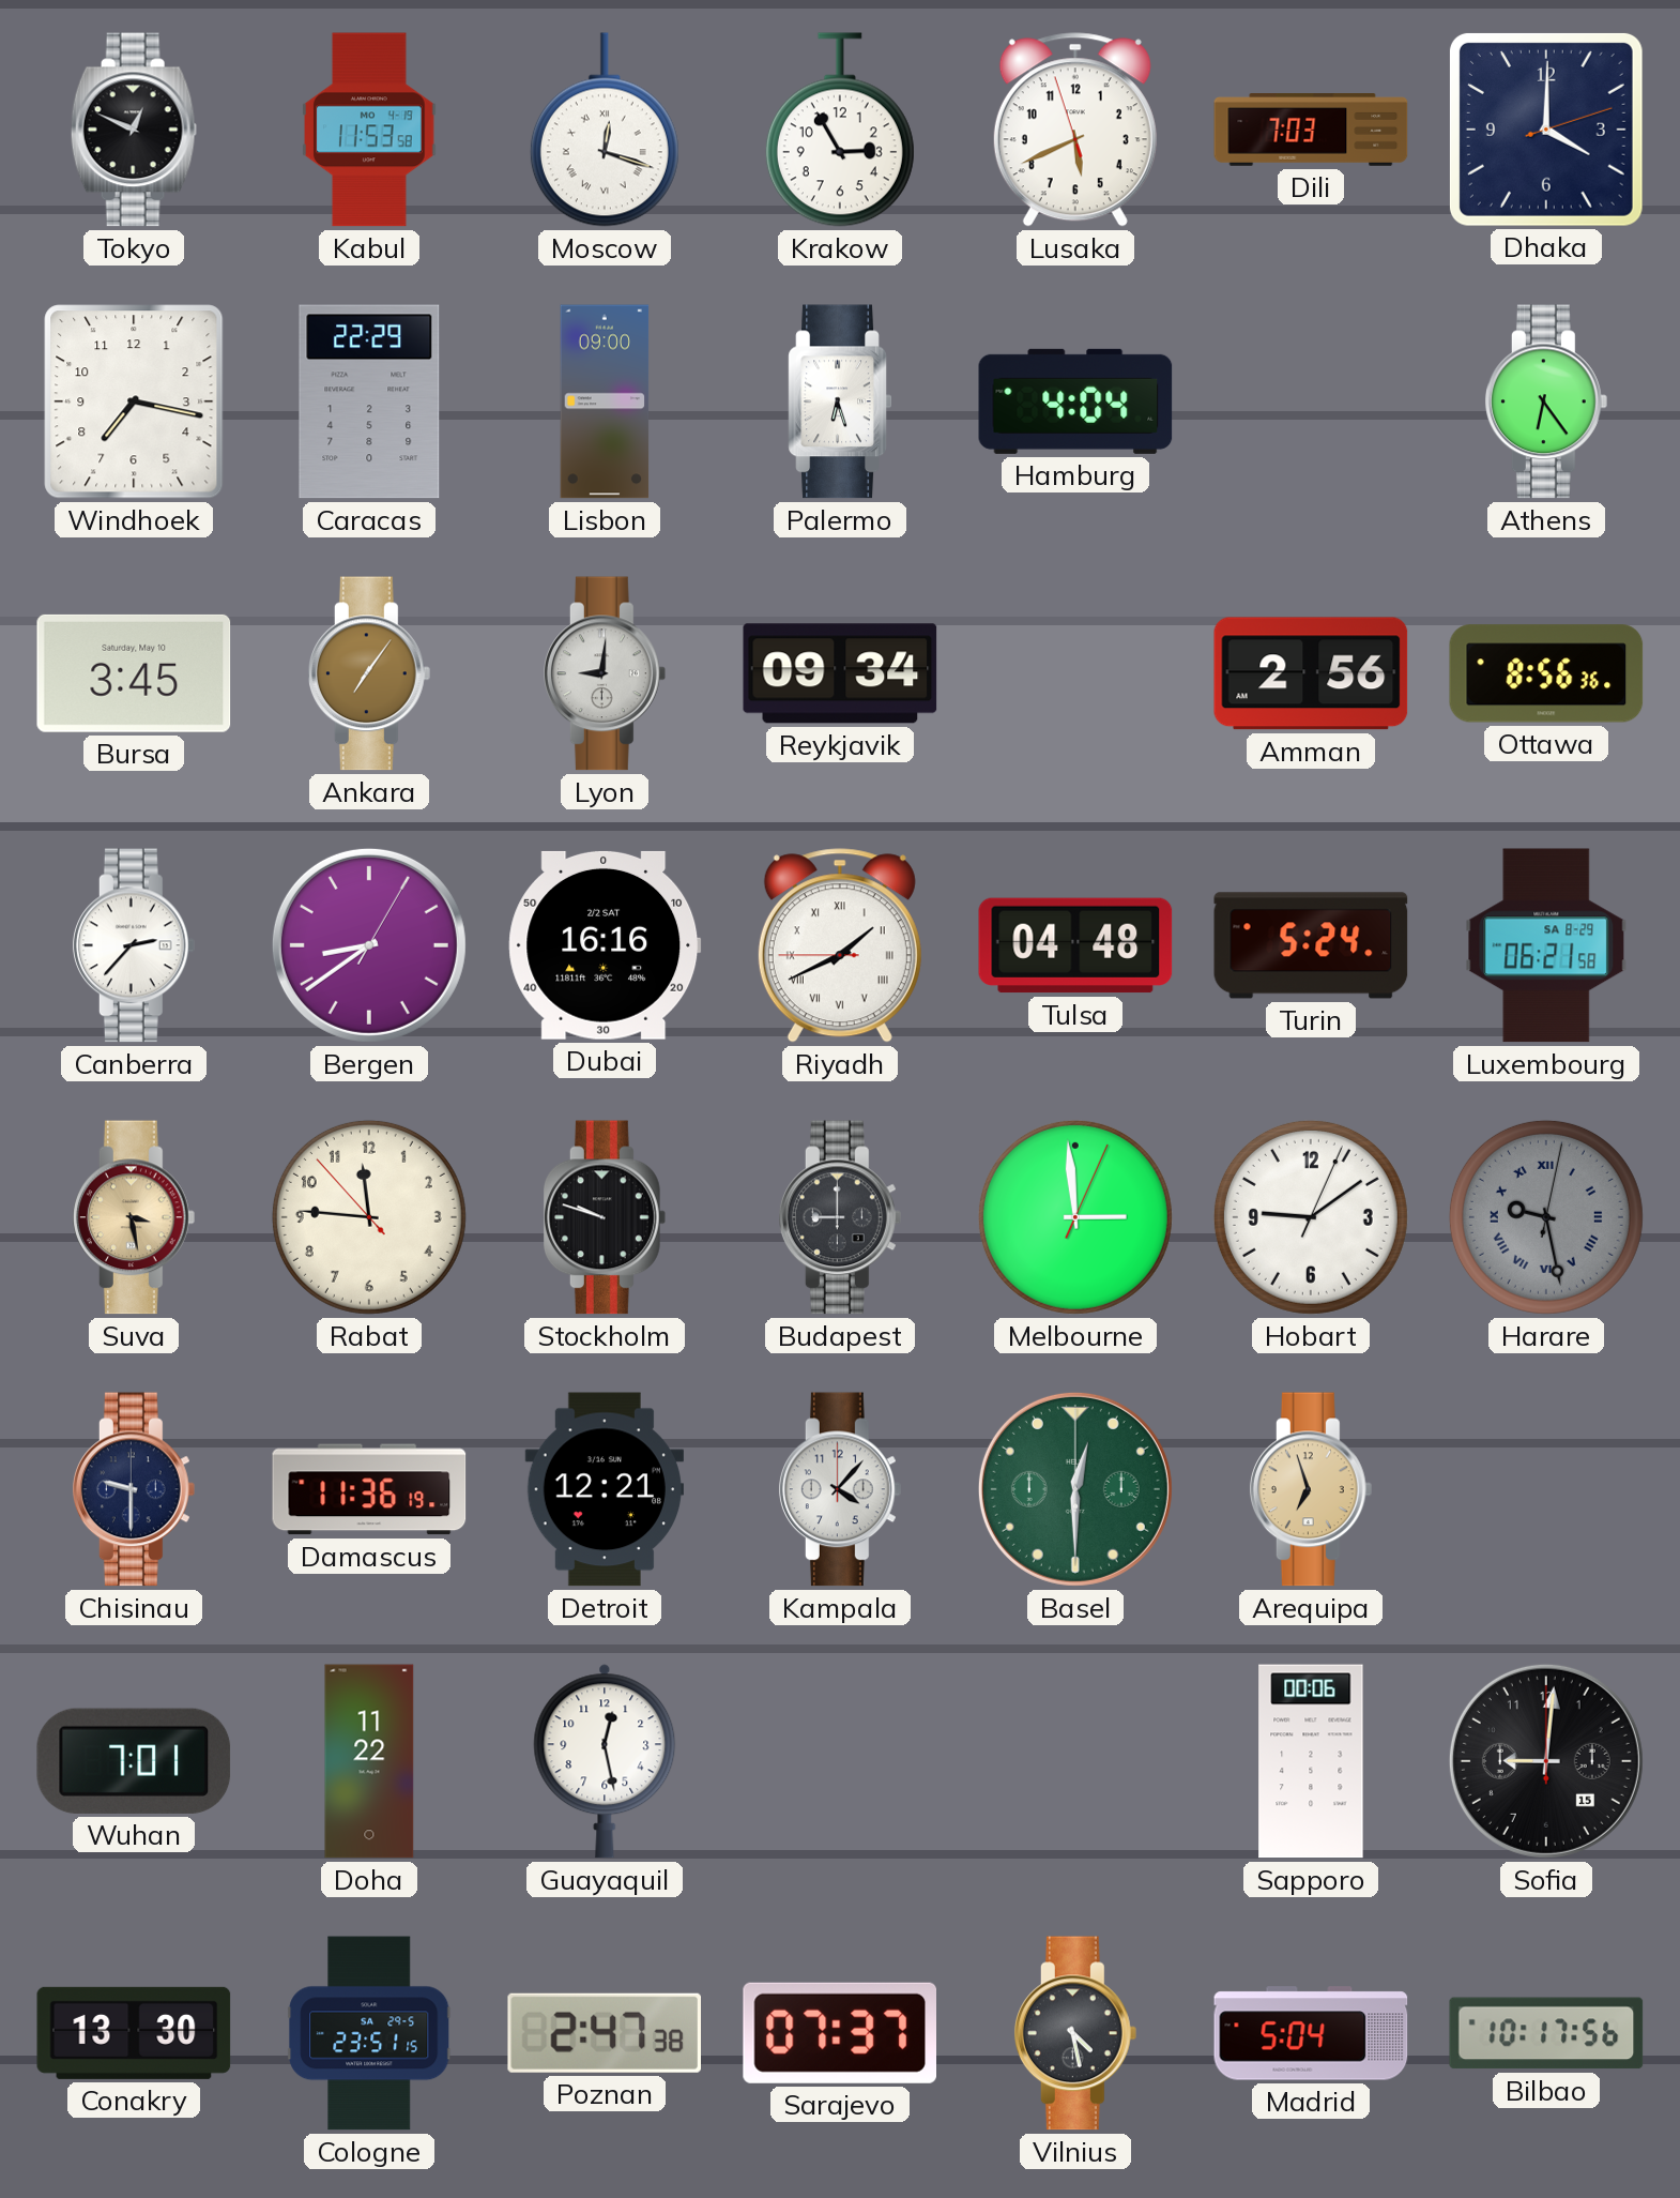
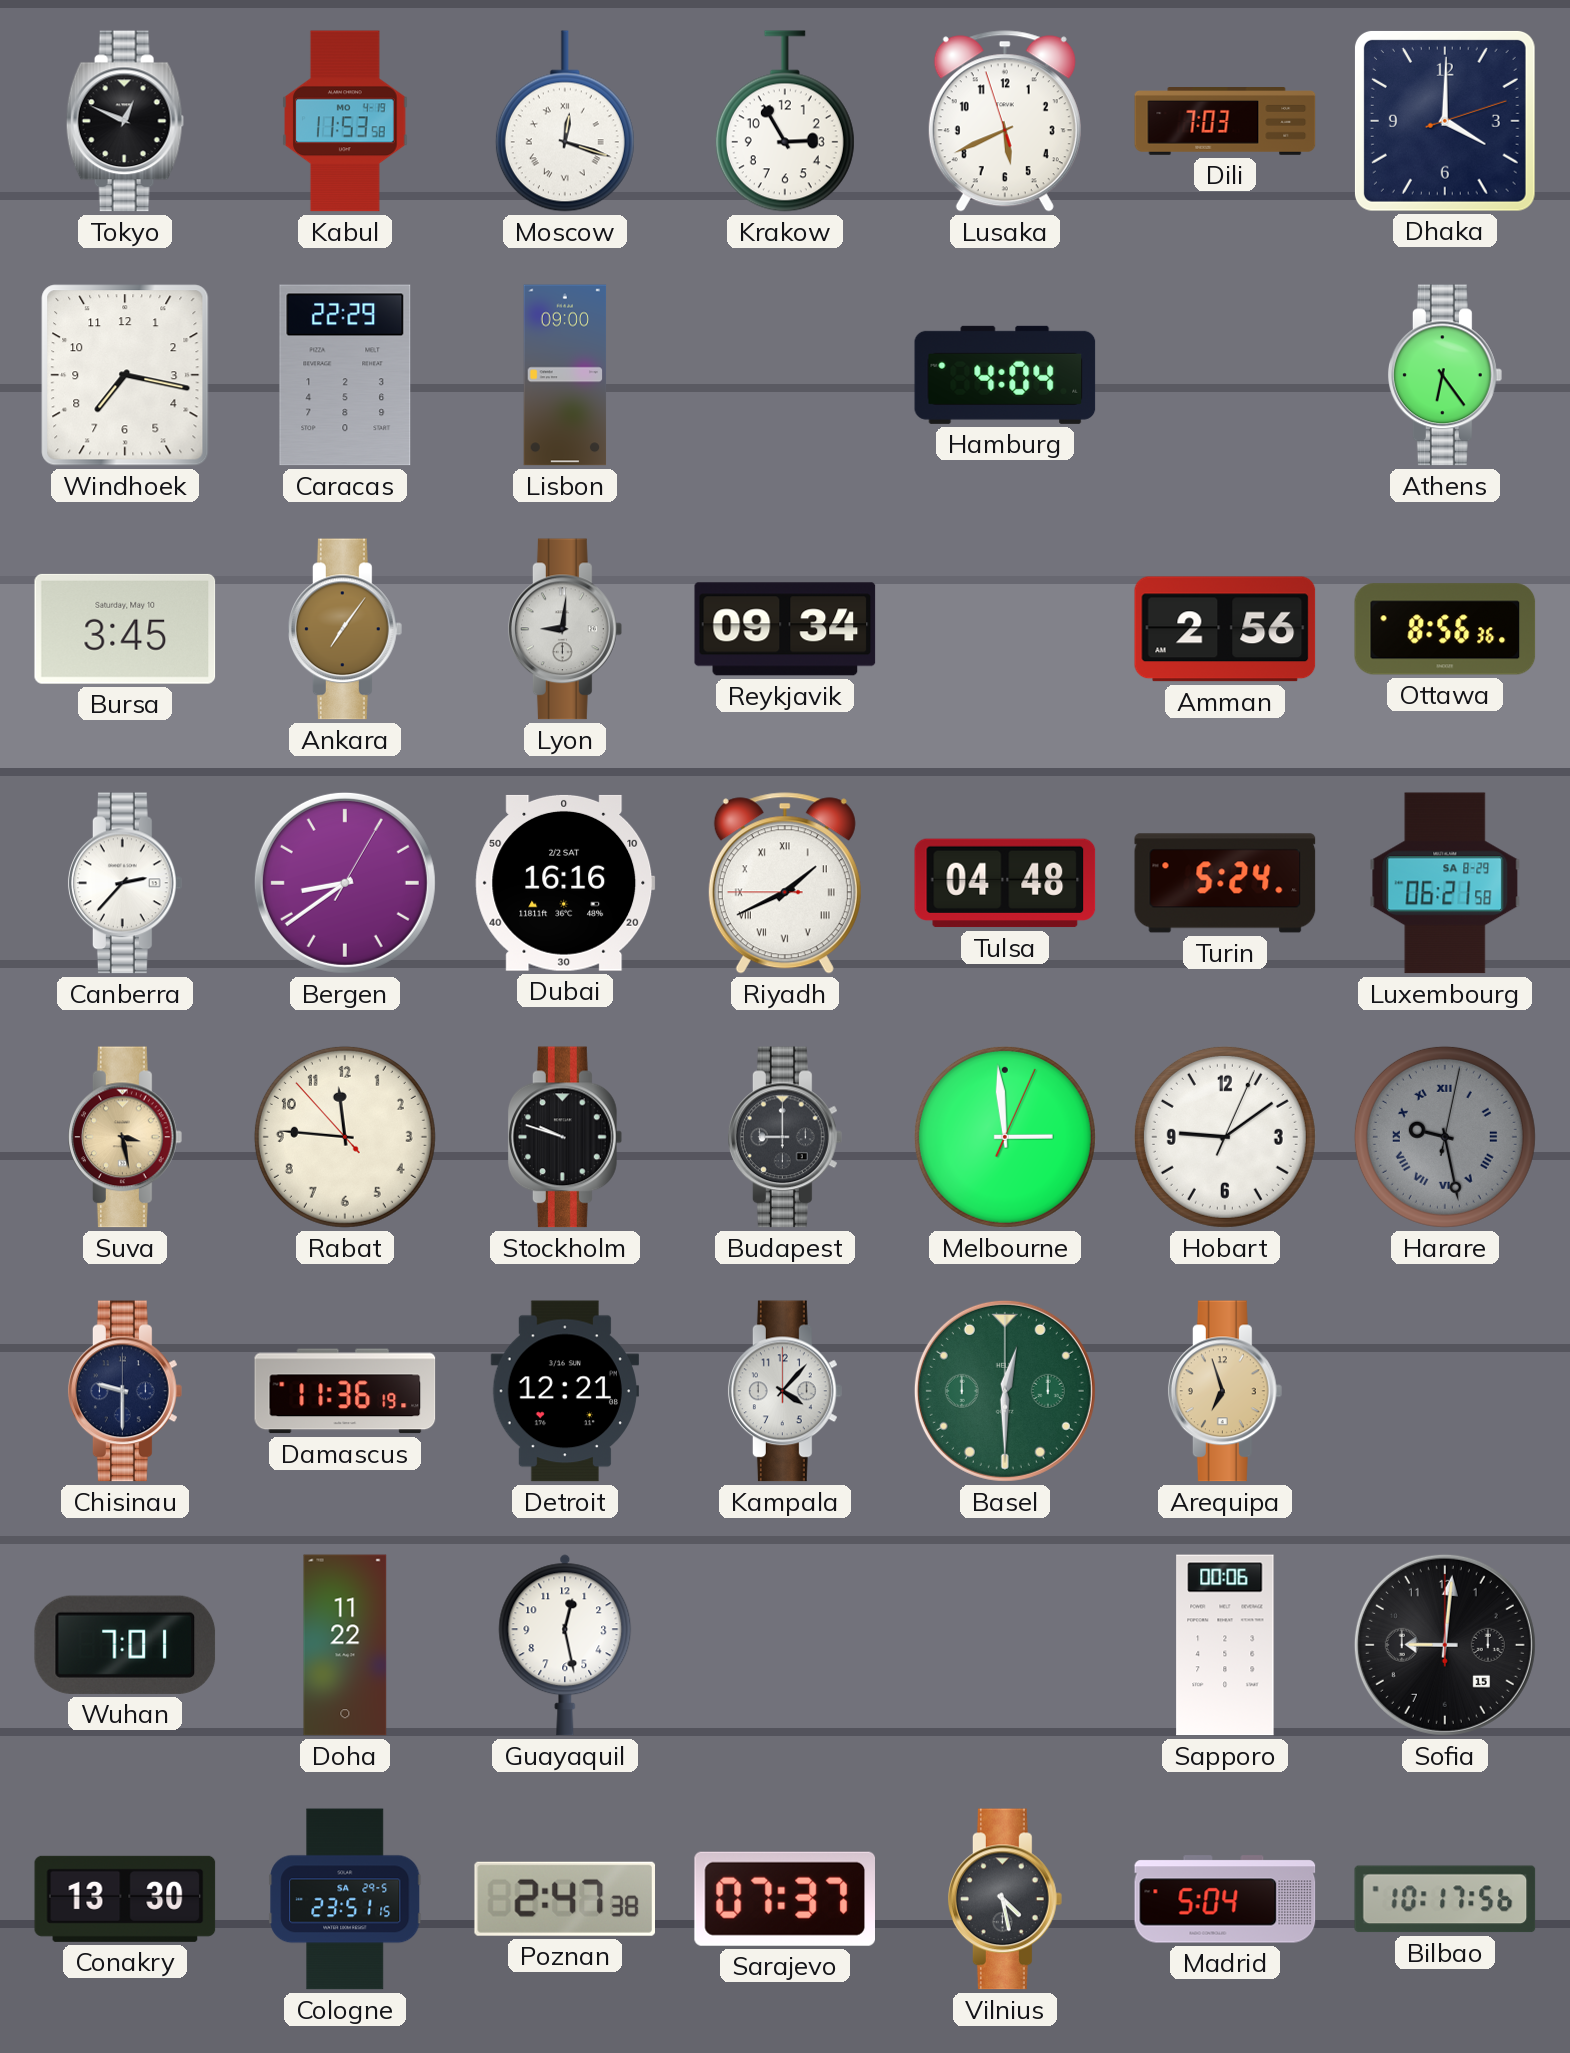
Palermo: 6:27 -> none (840, 401)
